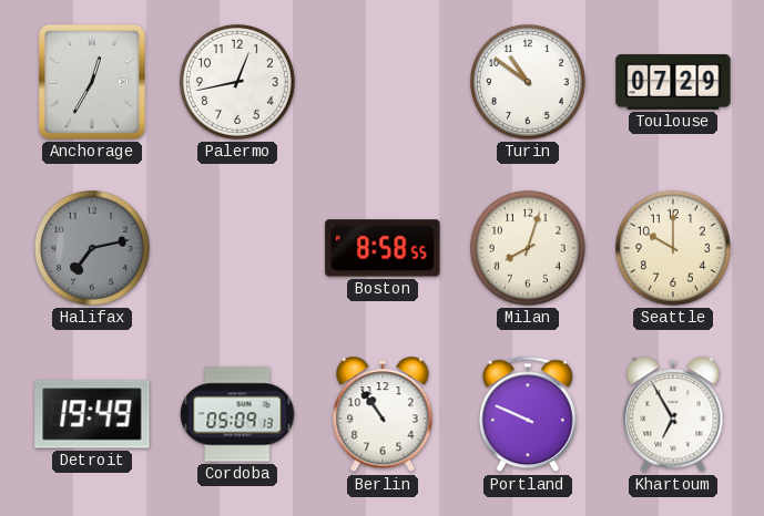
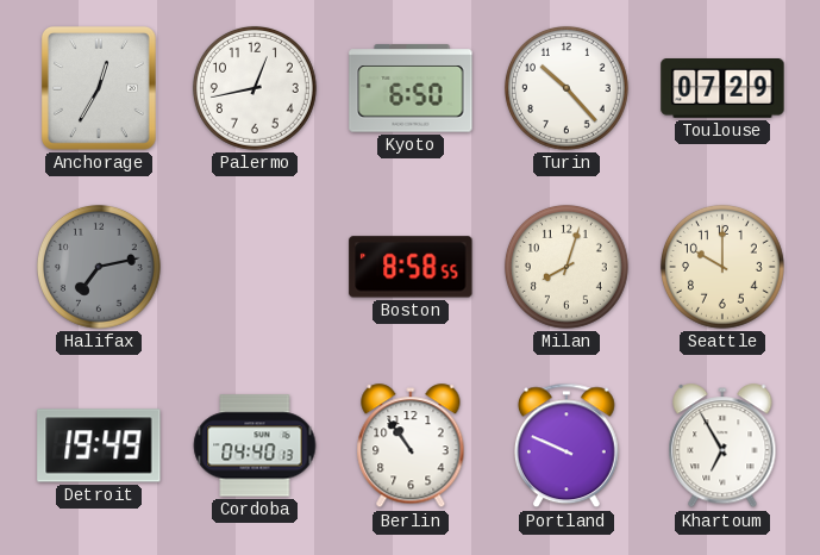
Kyoto: none -> 6:50 (411, 88)
Turin: 10:51 -> 10:23 (567, 88)
Cordoba: 05:09 -> 04:40 (255, 445)
